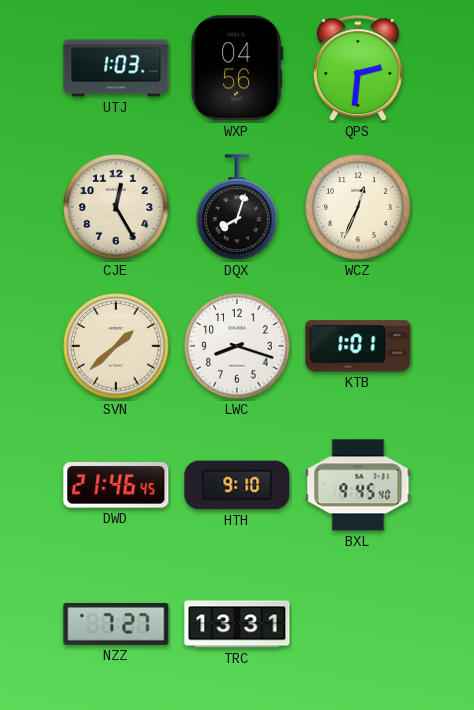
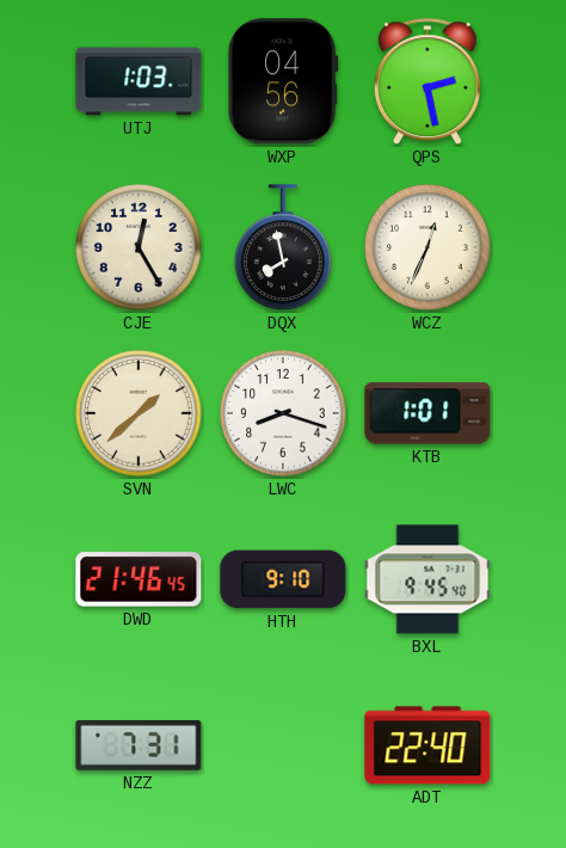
QPS: 2:31 -> 2:28 (427, 82)
DQX: 8:03 -> 7:58 (283, 247)
NZZ: 7:27 -> 7:31 (139, 745)
TRC: 13:31 -> none (237, 624)
ADT: none -> 22:40 (427, 745)
